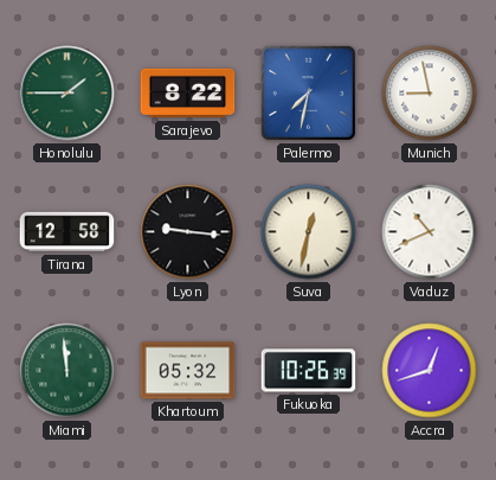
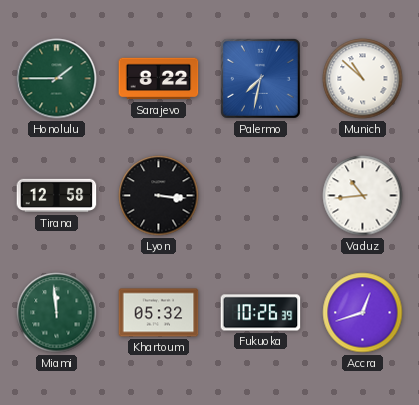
Munich: 8:58 -> 10:52 (363, 79)
Lyon: 9:16 -> 3:16 (159, 196)
Suva: 12:32 -> none (309, 232)
Vaduz: 10:41 -> 10:44 (363, 196)
